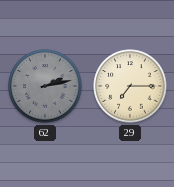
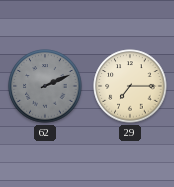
62: 2:13 -> 2:11 (45, 86)
